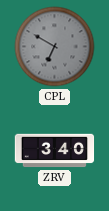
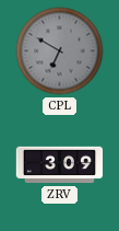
ZRV: 3:40 -> 3:09 (60, 165)
